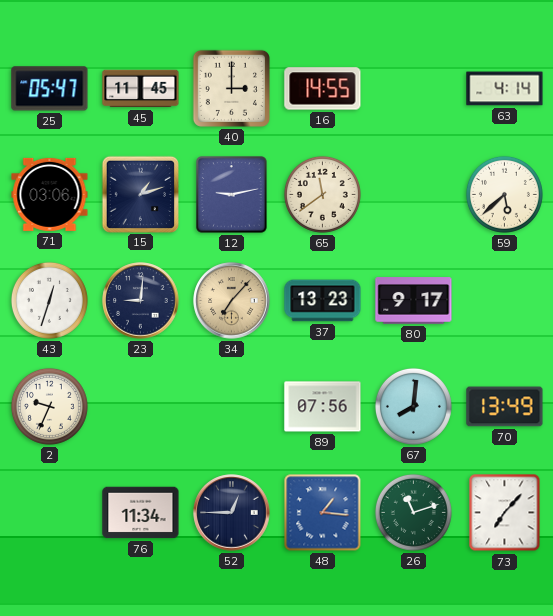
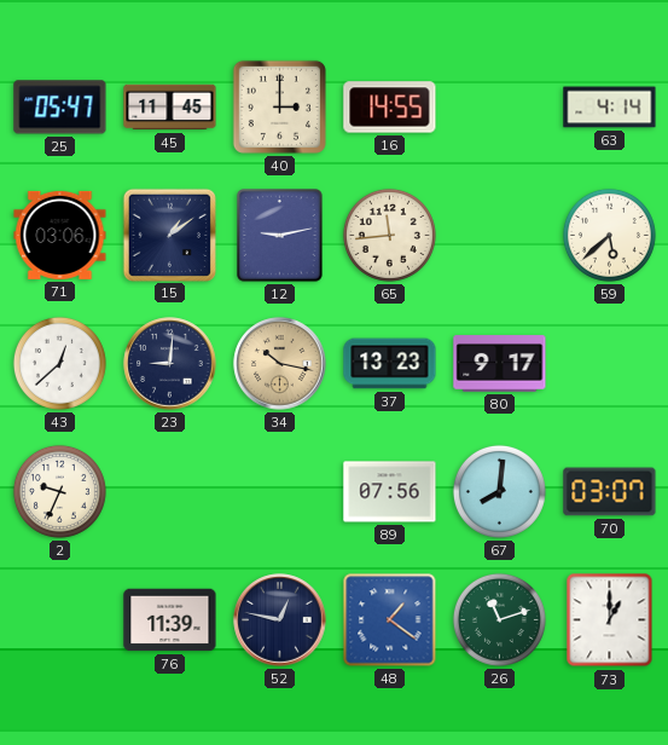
15: 1:12 -> 1:09 (169, 235)
65: 11:39 -> 11:44 (389, 235)
43: 12:33 -> 12:38 (59, 363)
34: 7:07 -> 10:17 (280, 364)
70: 13:49 -> 03:07 (610, 492)
76: 11:34 -> 11:39 (170, 620)
52: 12:45 -> 12:47 (280, 620)
48: 1:16 -> 1:21 (390, 620)
73: 7:07 -> 1:00 (610, 620)
